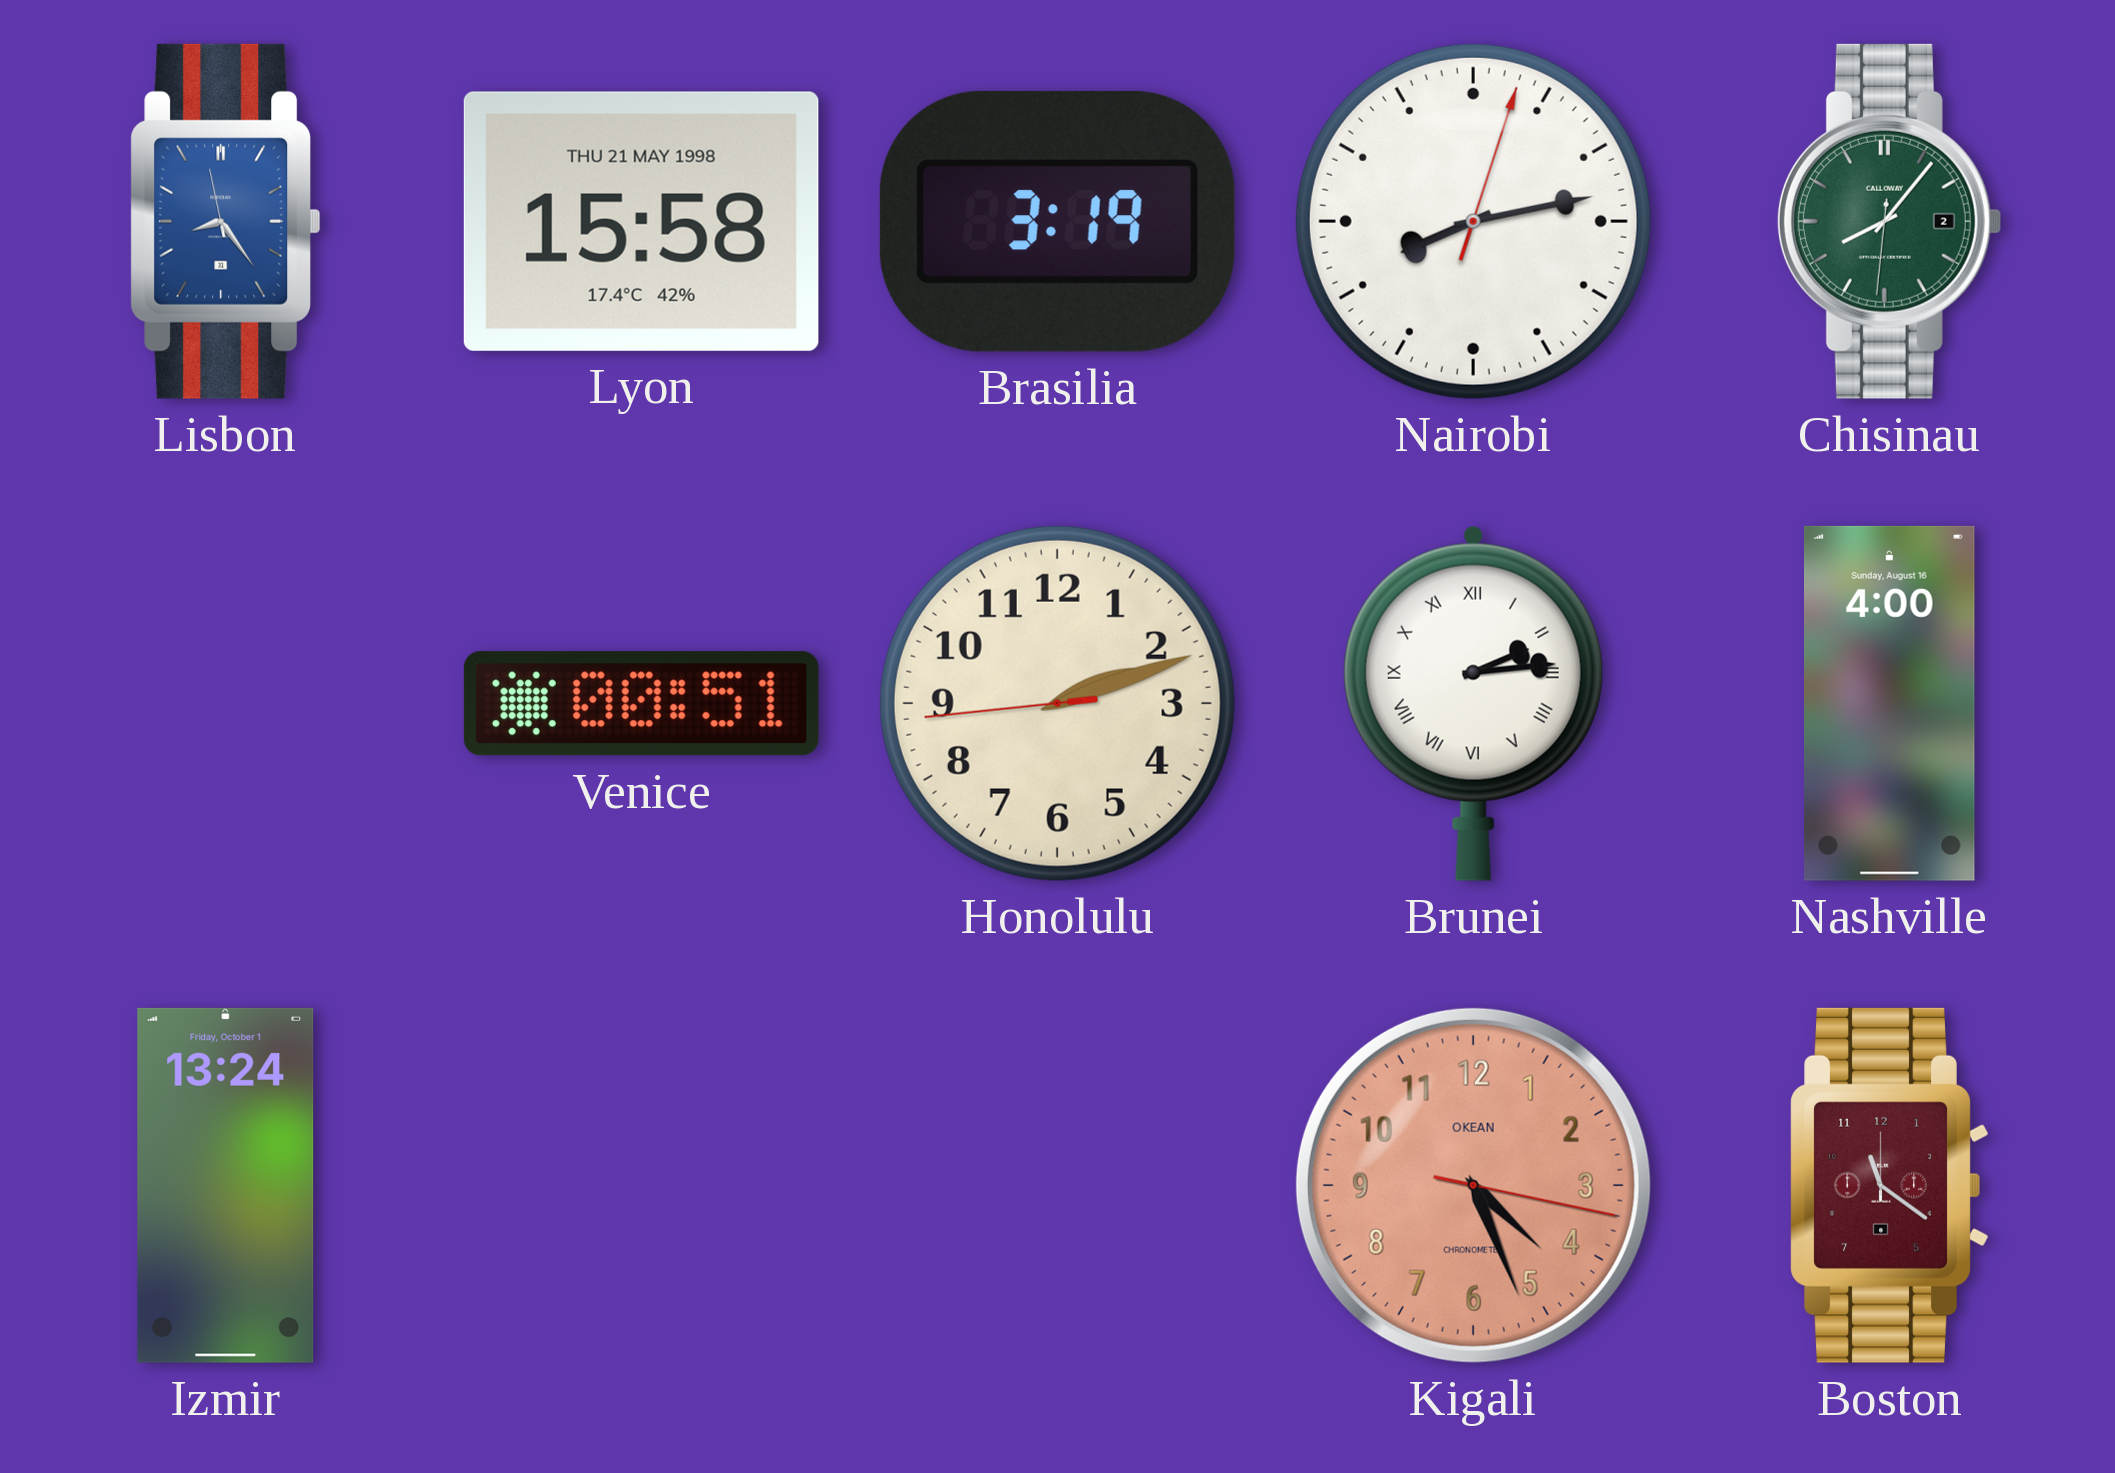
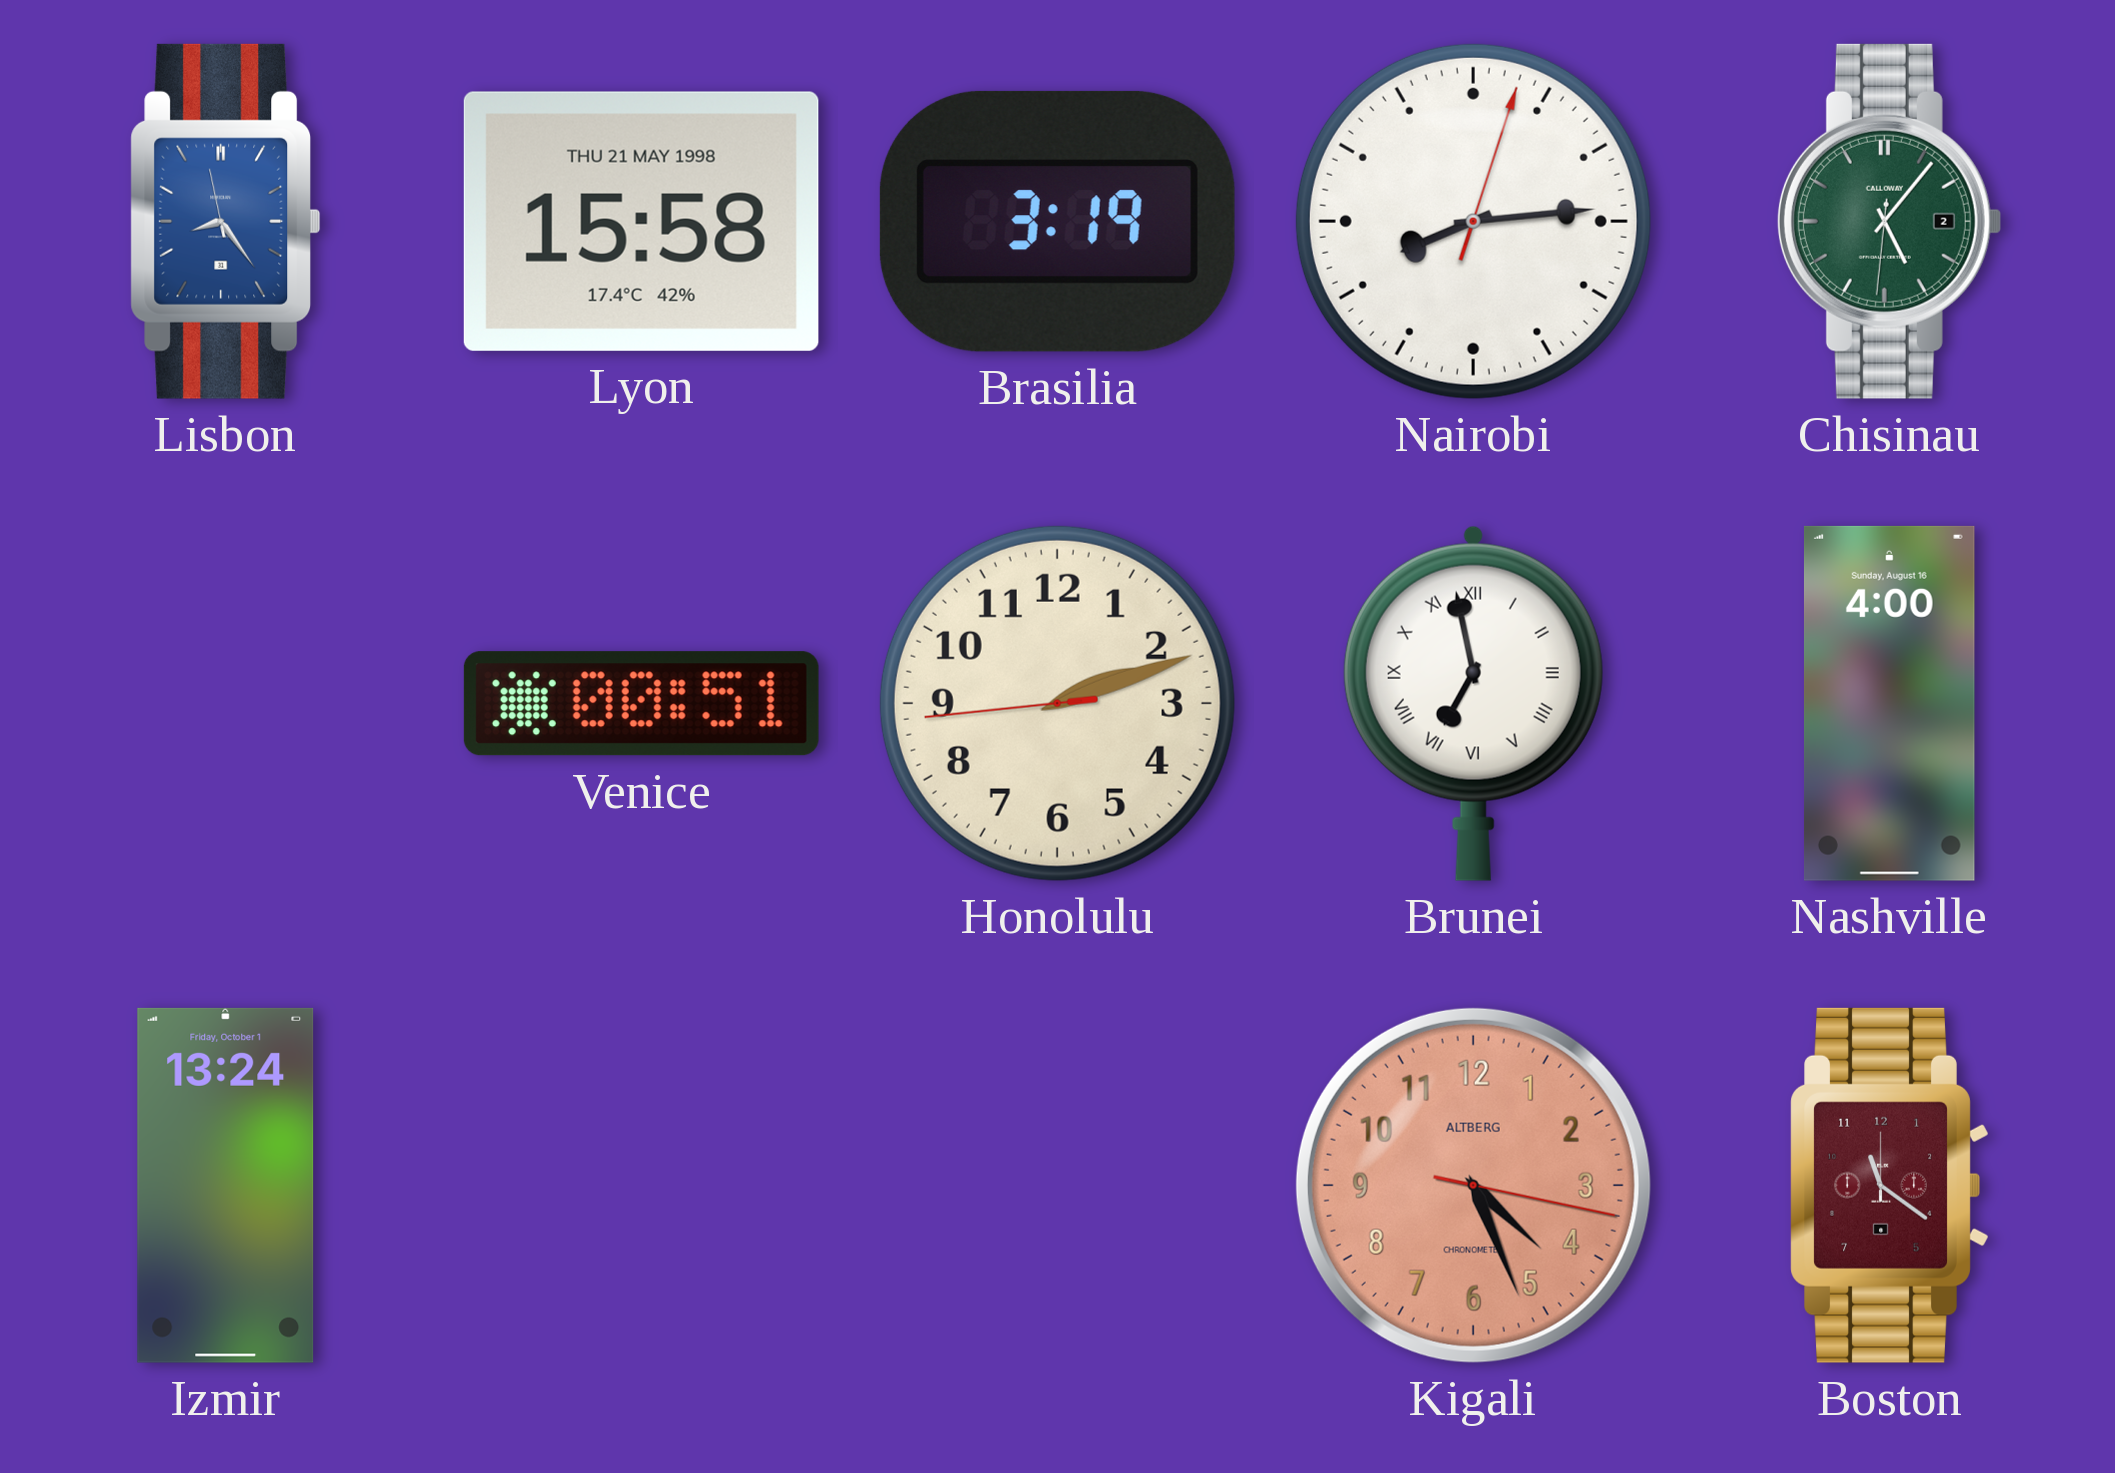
Nairobi: 8:13 -> 8:14 (1473, 221)
Chisinau: 8:06 -> 5:06 (1889, 221)
Brunei: 2:14 -> 6:58 (1473, 703)
Kigali brand: OKEAN -> ALTBERG (1473, 1185)
